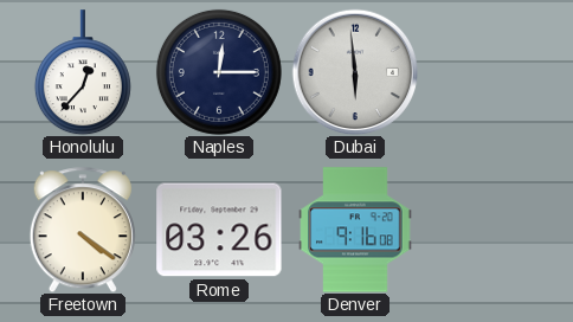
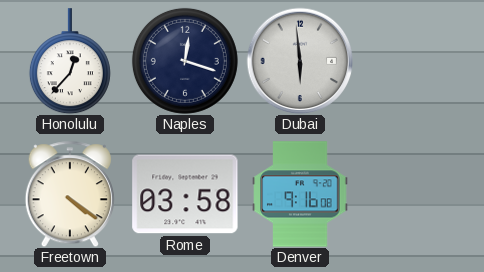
Naples: 12:15 -> 12:18 (185, 61)
Rome: 03:26 -> 03:58 (185, 194)
